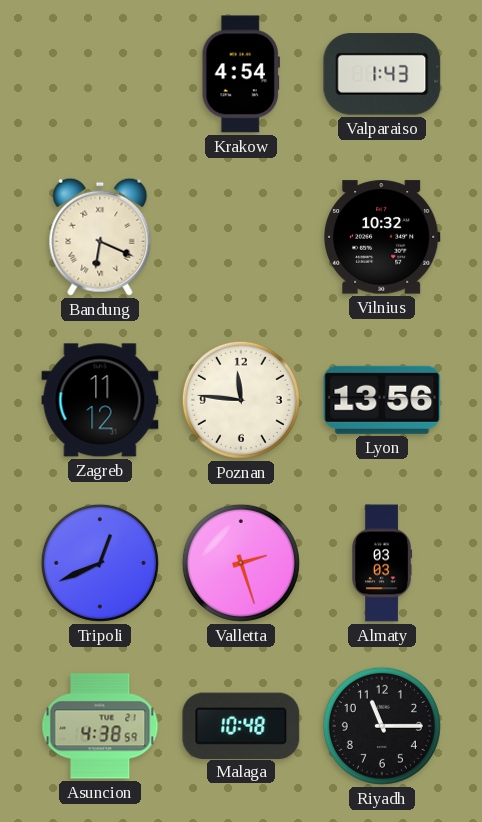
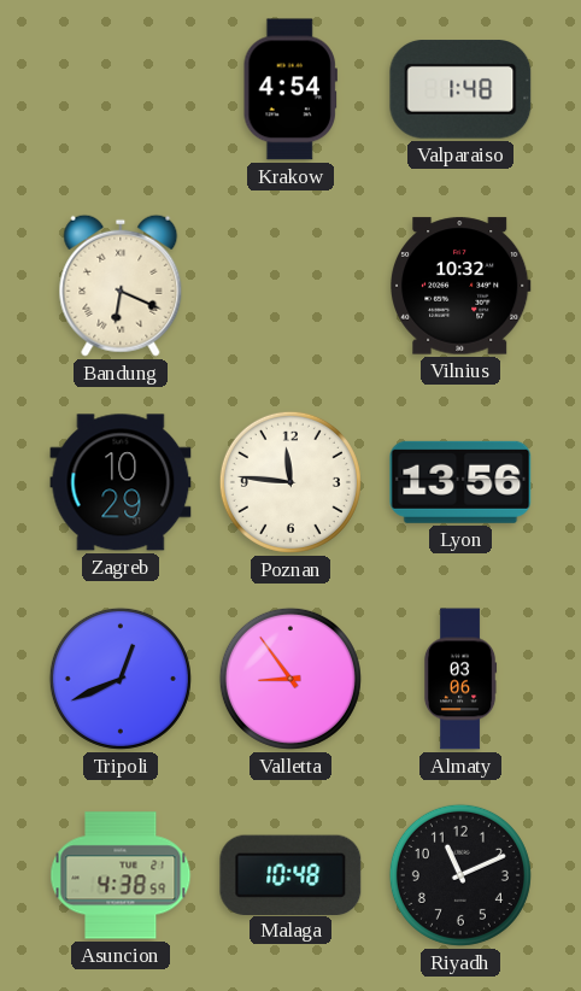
Valparaiso: 1:43 -> 1:48 (460, 89)
Zagreb: 11:12 -> 10:29 (121, 482)
Valletta: 2:27 -> 8:54 (290, 679)
Almaty: 03:03 -> 03:06 (460, 679)
Riyadh: 11:15 -> 11:11 (460, 875)
